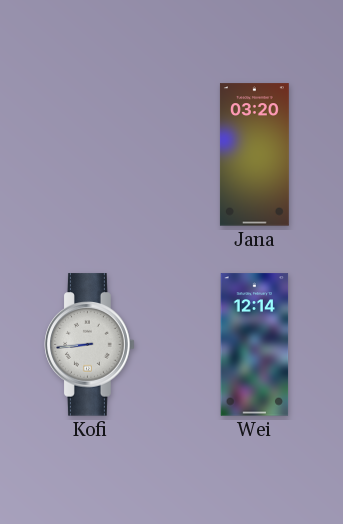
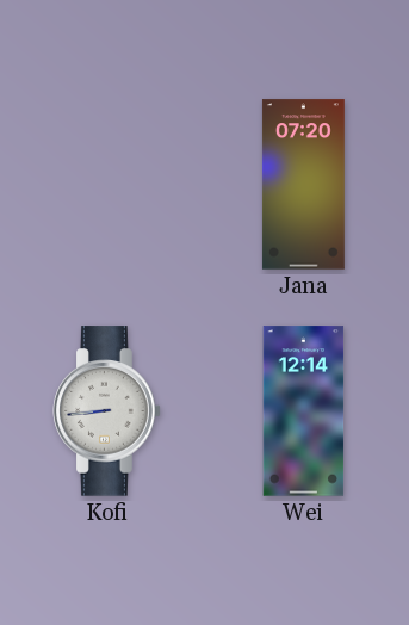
Jana: 03:20 -> 07:20 (303, 185)
